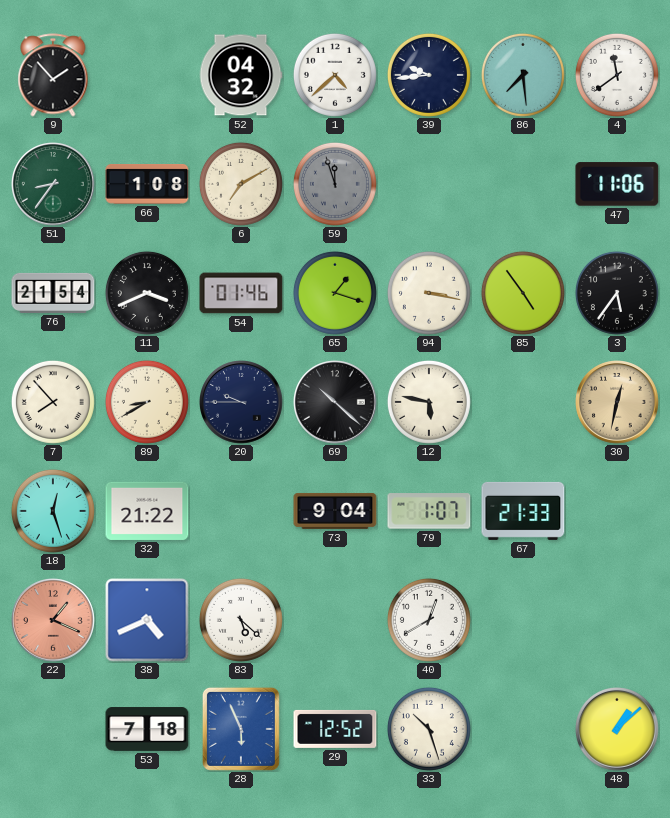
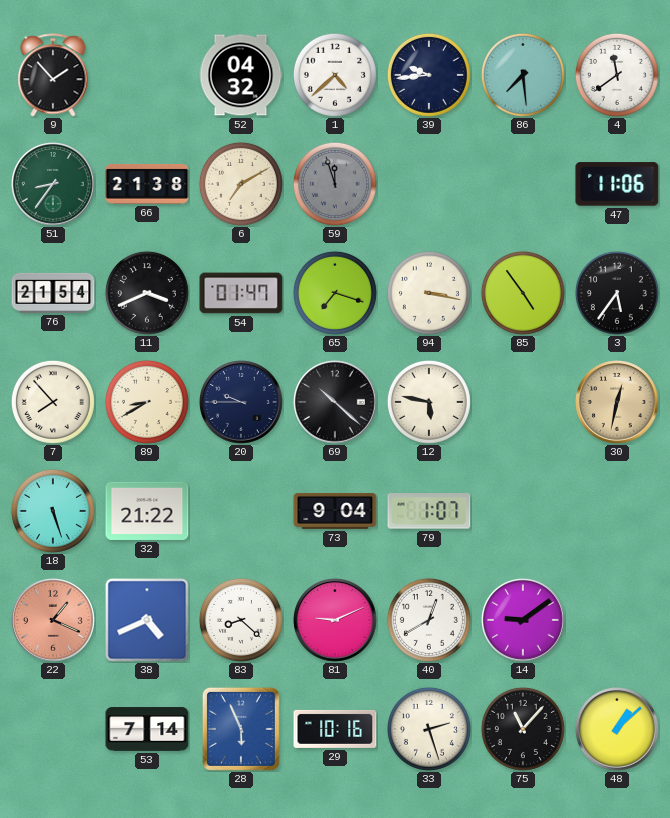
66: 1:08 -> 21:38 (147, 185)
54: 01:46 -> 01:47 (241, 293)
65: 1:18 -> 7:18 (335, 293)
18: 12:27 -> 5:27 (53, 511)
67: 21:33 -> none (523, 511)
83: 5:22 -> 8:22 (241, 620)
81: none -> 9:11 (336, 621)
14: none -> 9:09 (524, 621)
53: 7:18 -> 7:14 (147, 729)
29: 12:52 -> 10:16 (335, 729)
33: 10:27 -> 2:27 (429, 729)
75: none -> 11:07 (523, 729)
